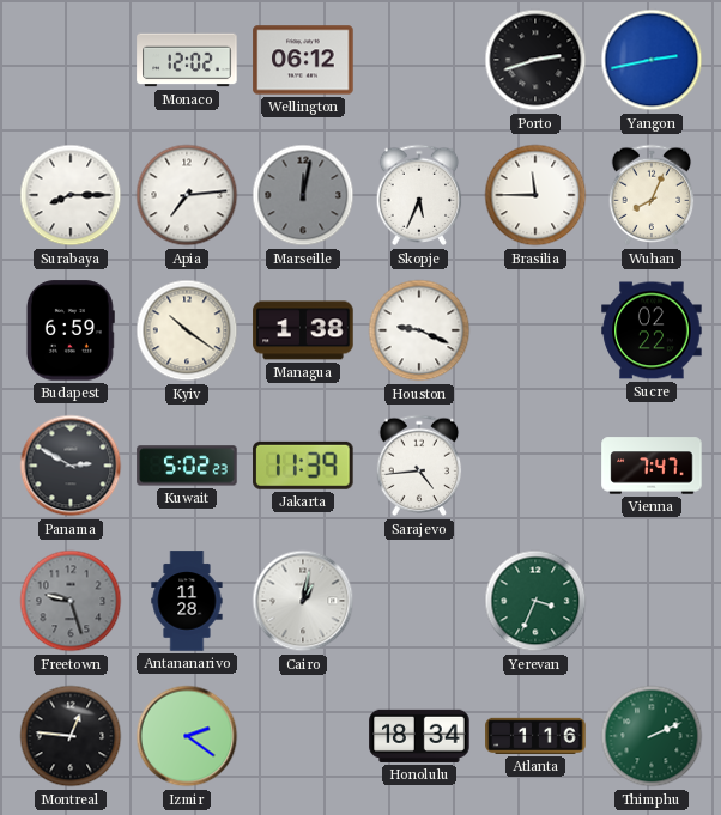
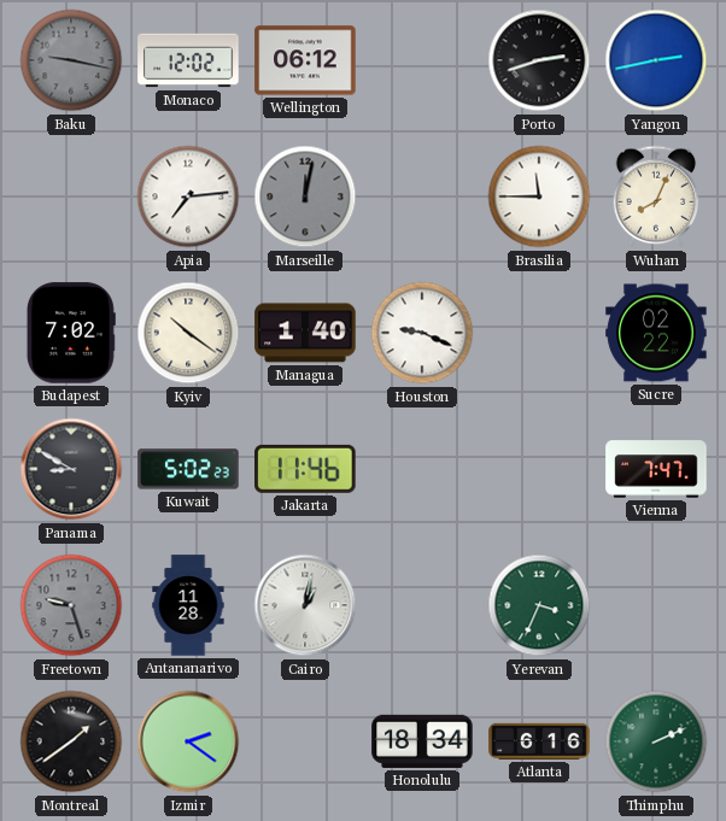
Baku: none -> 9:17 (71, 60)
Surabaya: 8:15 -> none (71, 195)
Skopje: 5:34 -> none (419, 195)
Budapest: 6:59 -> 7:02 (71, 333)
Managua: 1:38 -> 1:40 (305, 333)
Panama: 2:50 -> 8:50 (71, 469)
Jakarta: 11:39 -> 11:46 (305, 469)
Sarajevo: 4:44 -> none (419, 466)
Montreal: 12:46 -> 1:39 (71, 741)
Atlanta: 1:16 -> 6:16 (539, 741)
